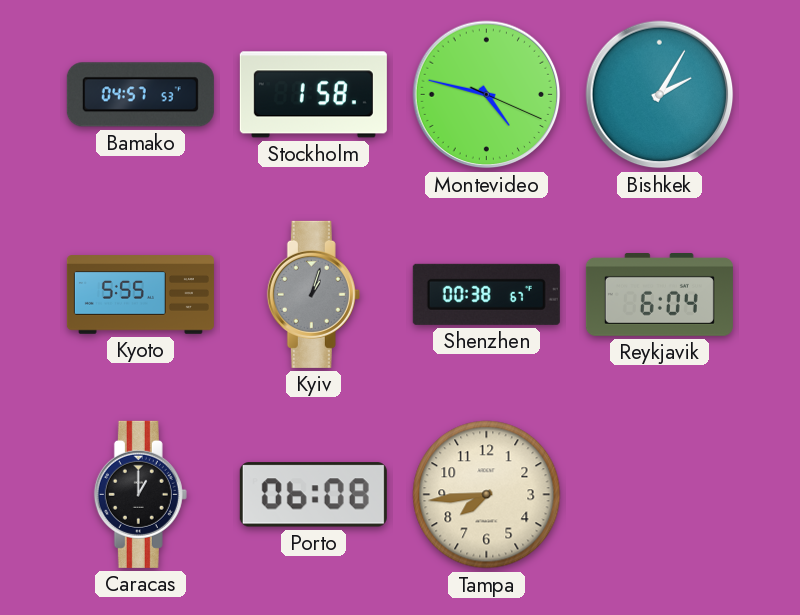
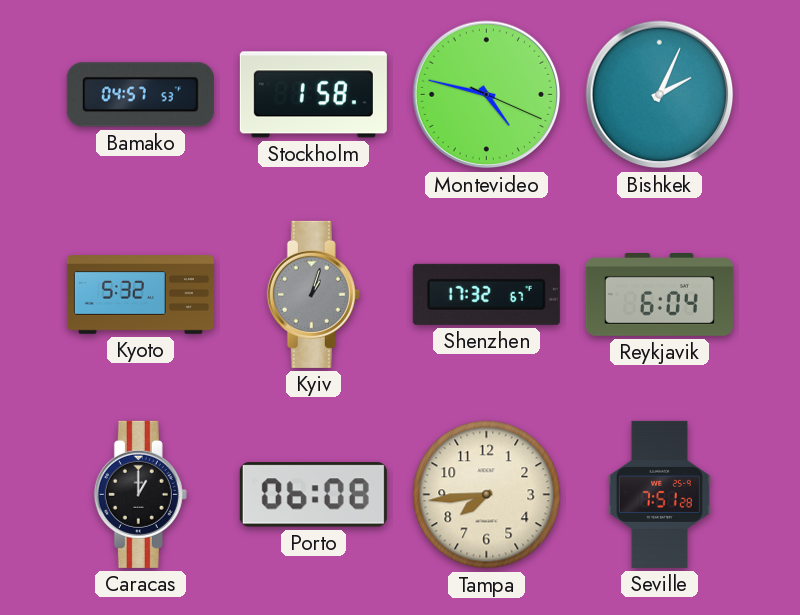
Bishkek: 2:05 -> 2:04 (660, 95)
Kyoto: 5:55 -> 5:32 (140, 295)
Shenzhen: 00:38 -> 17:32 (486, 294)
Seville: none -> 7:51 (659, 494)
